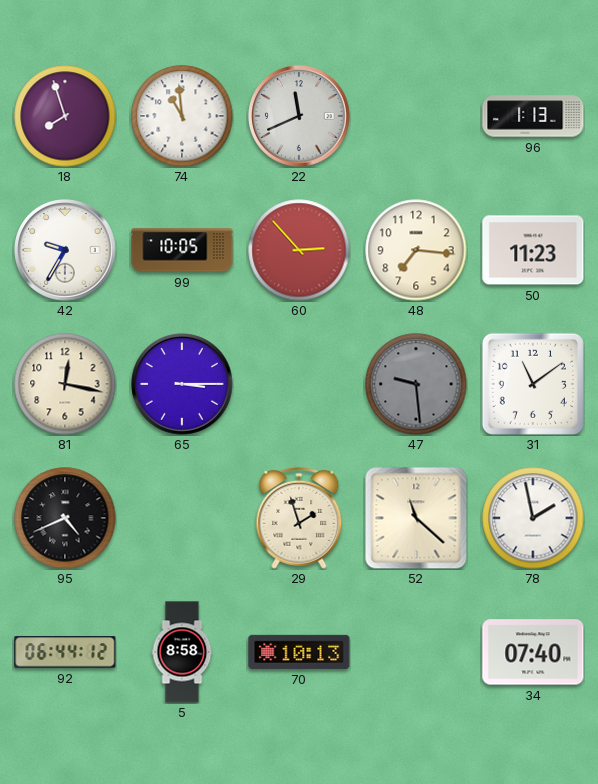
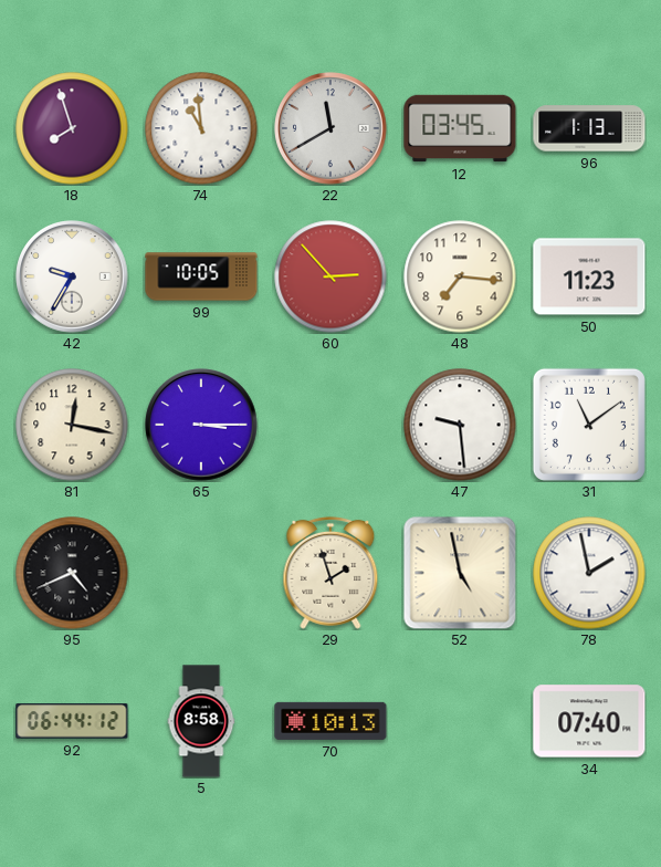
22: 11:41 -> 11:40 (330, 128)
12: none -> 03:45 (460, 128)
47 dial: grey -> white (460, 425)
52: 11:22 -> 4:58 (460, 573)
